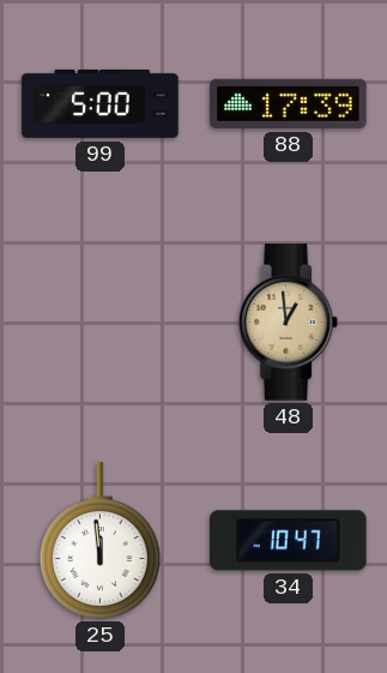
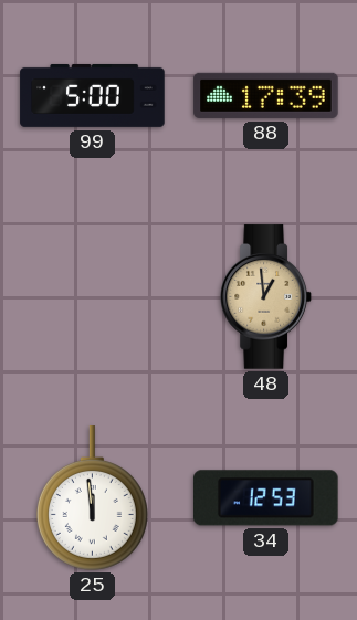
34: 10:47 -> 12:53 (266, 498)
